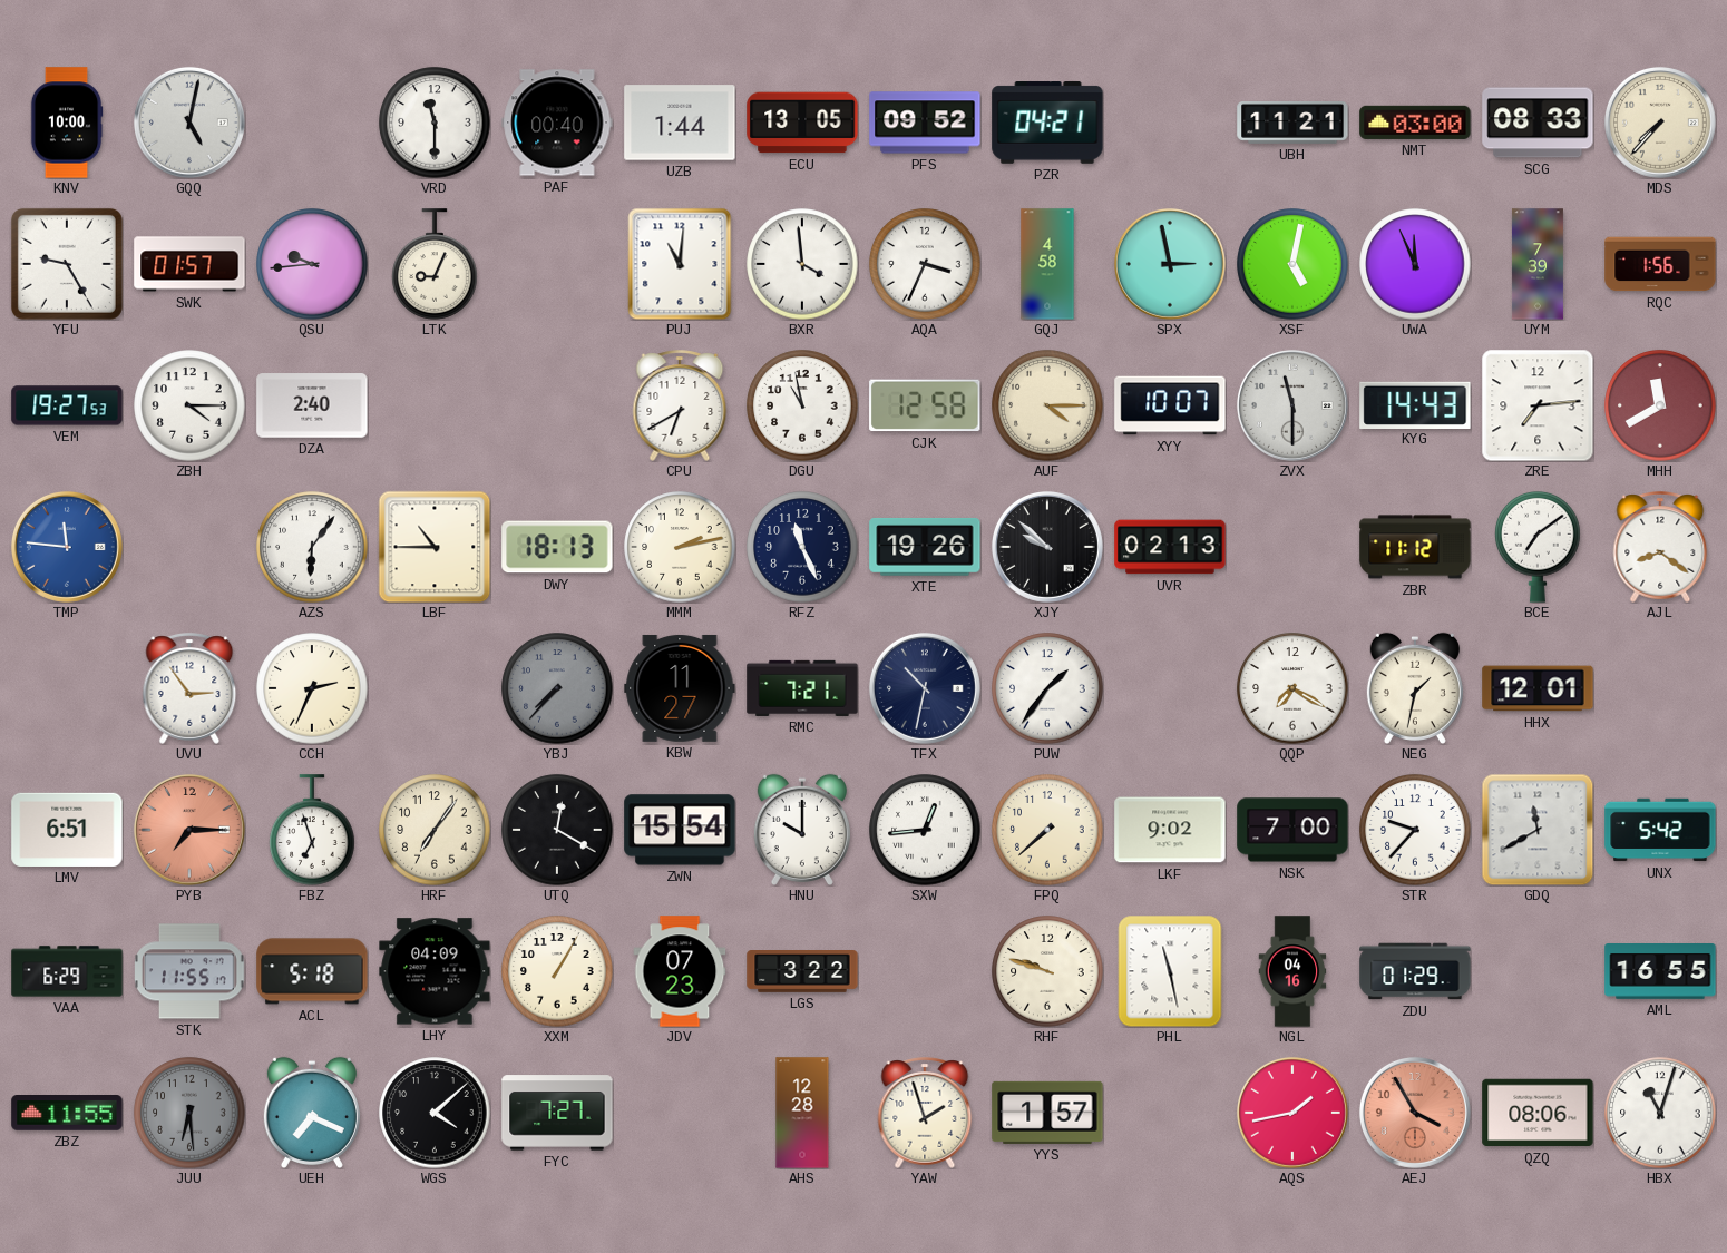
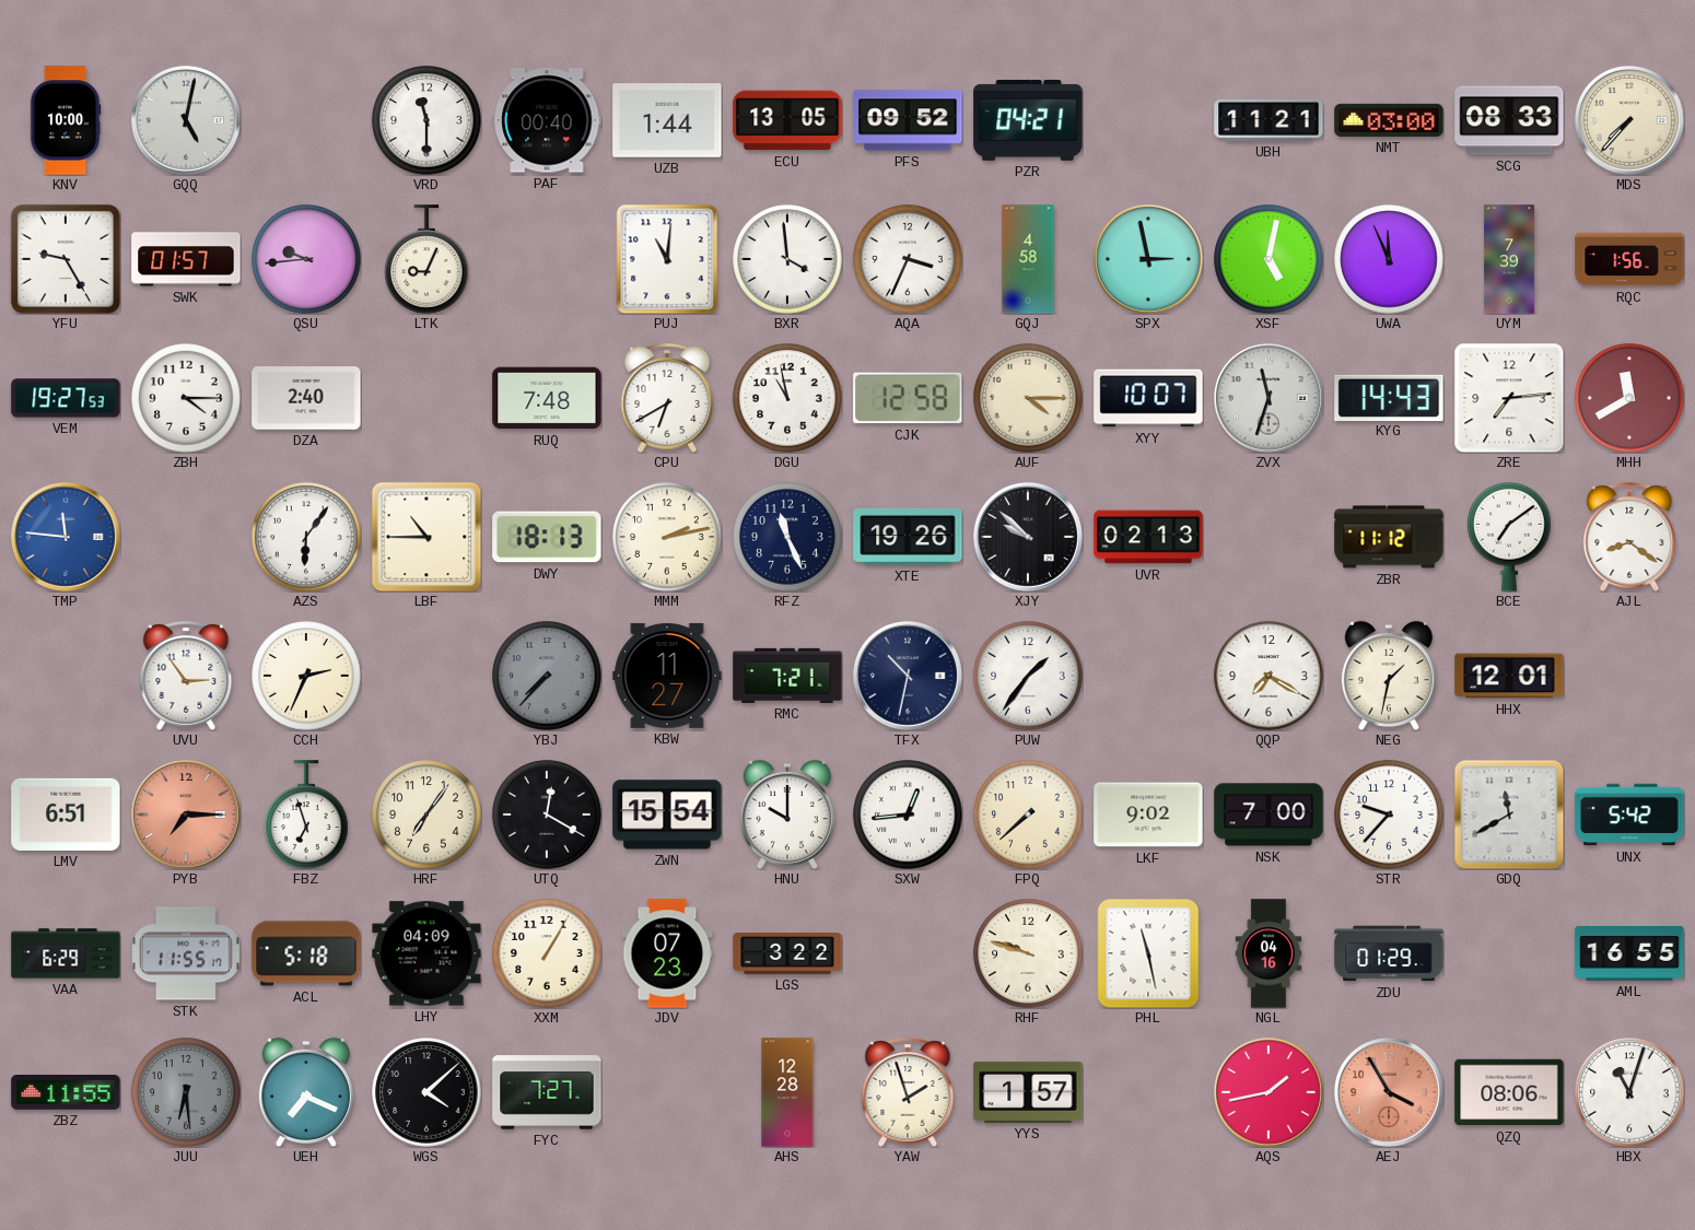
RUQ: none -> 7:48 (547, 398)
ZVX: 11:30 -> 11:33 (1269, 398)
